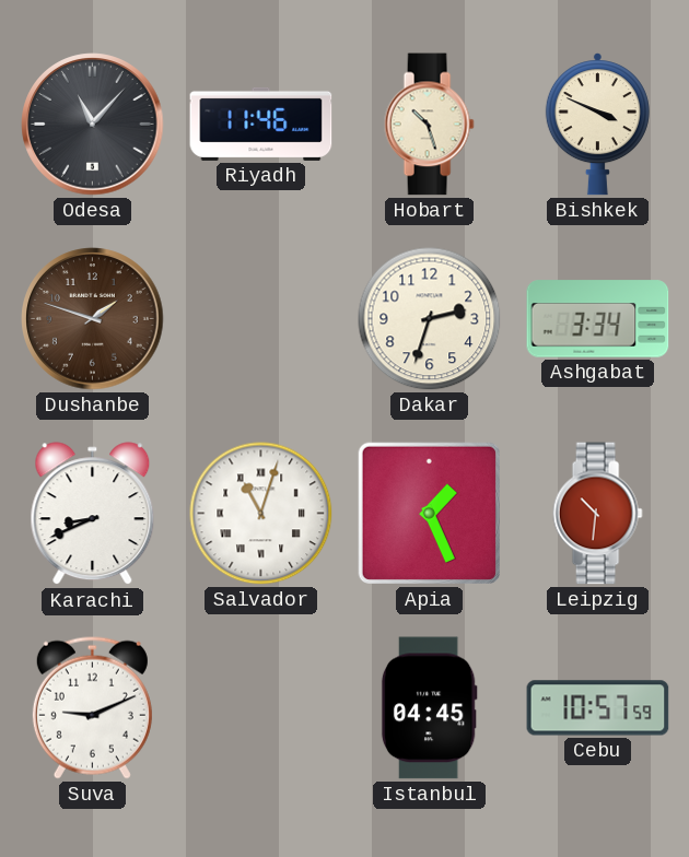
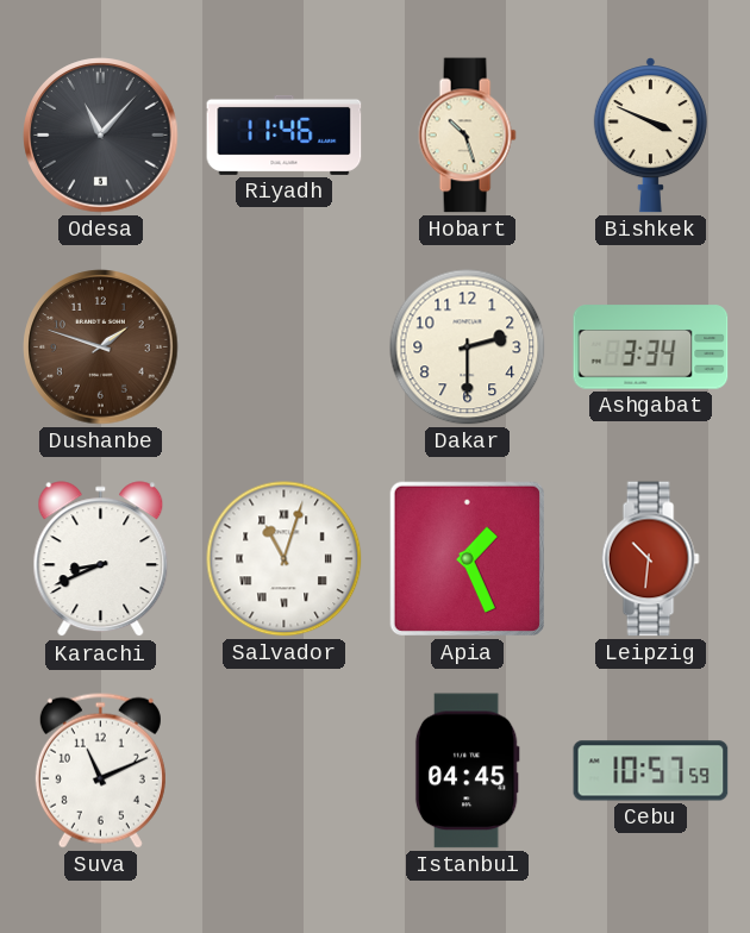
Dakar: 2:33 -> 2:30 (468, 347)
Suva: 9:11 -> 11:11 (100, 770)
